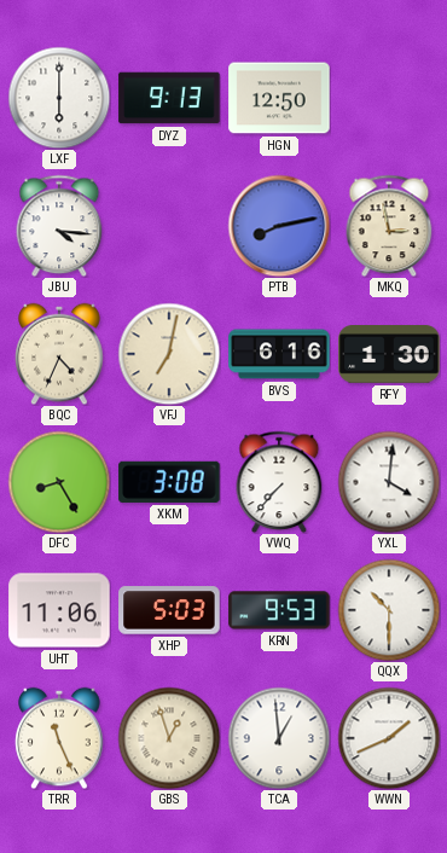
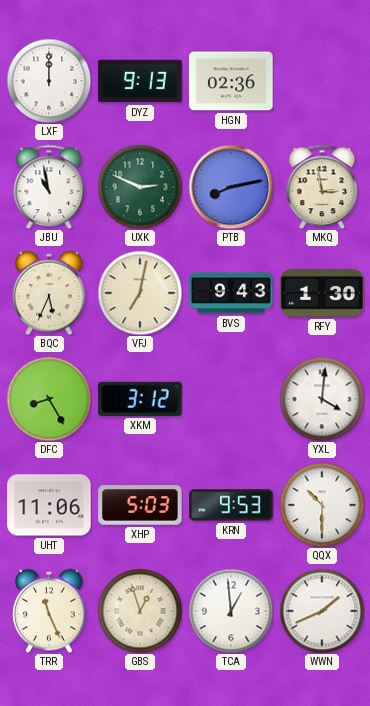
LXF: 6:00 -> 12:00 (49, 81)
HGN: 12:50 -> 02:36 (231, 81)
JBU: 4:16 -> 10:58 (49, 187)
UXK: none -> 2:49 (140, 187)
BQC: 4:34 -> 5:34 (49, 293)
BVS: 6:16 -> 9:43 (231, 293)
XKM: 3:08 -> 3:12 (140, 399)
VWQ: 7:37 -> none (279, 482)
